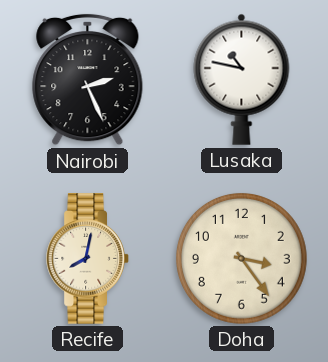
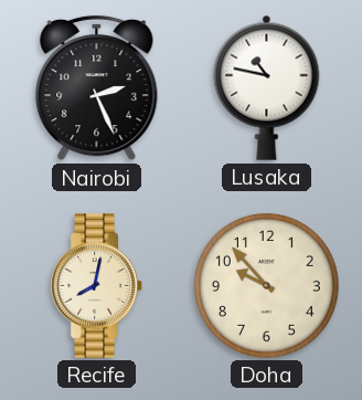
Doha: 3:24 -> 9:53 (266, 285)
